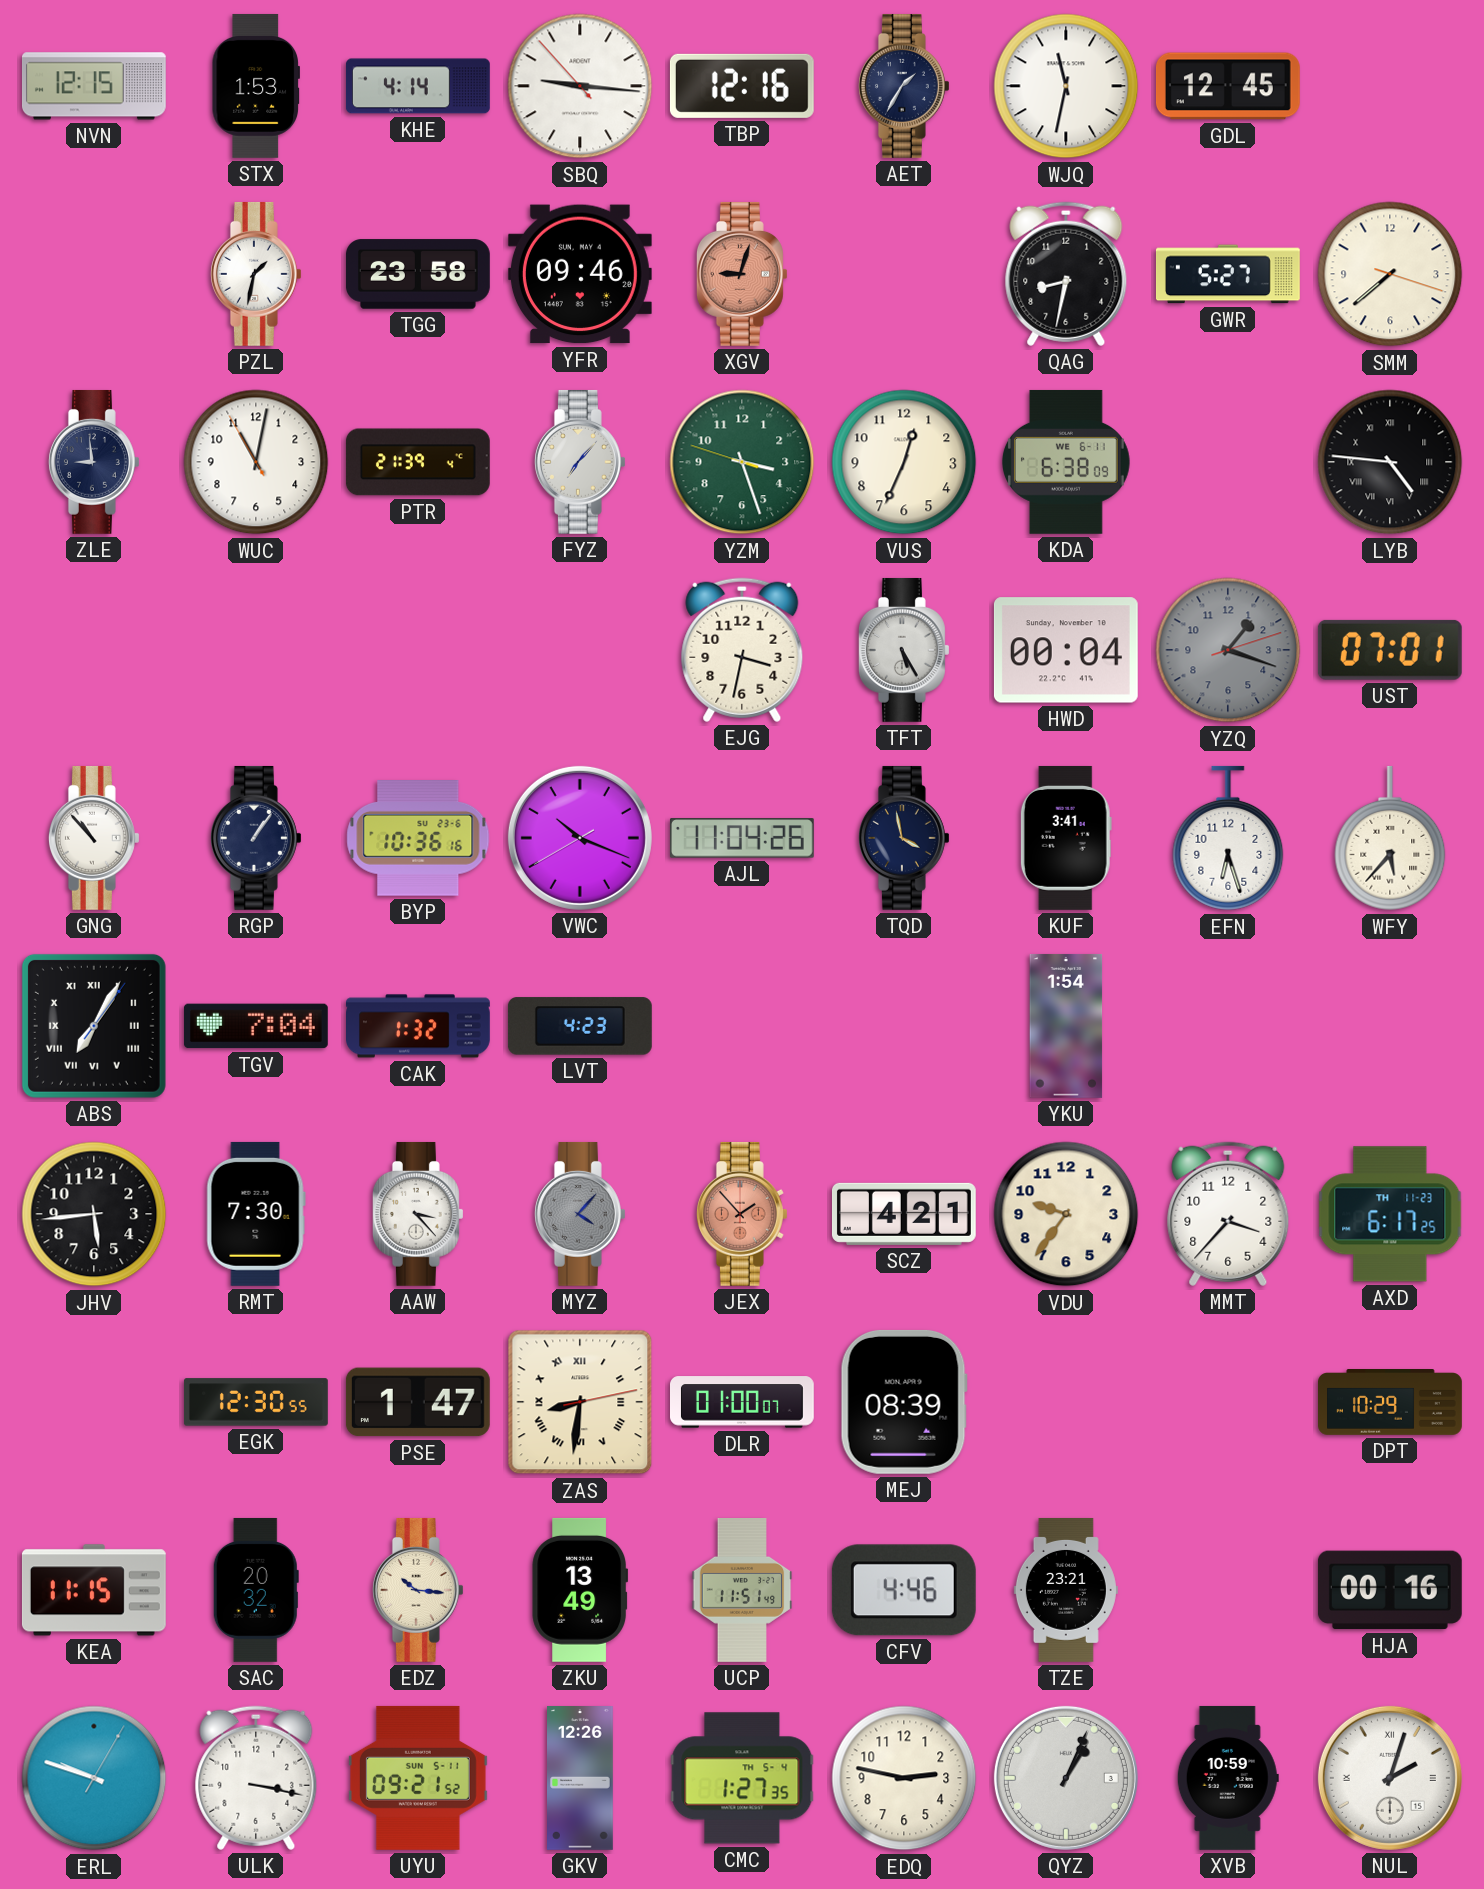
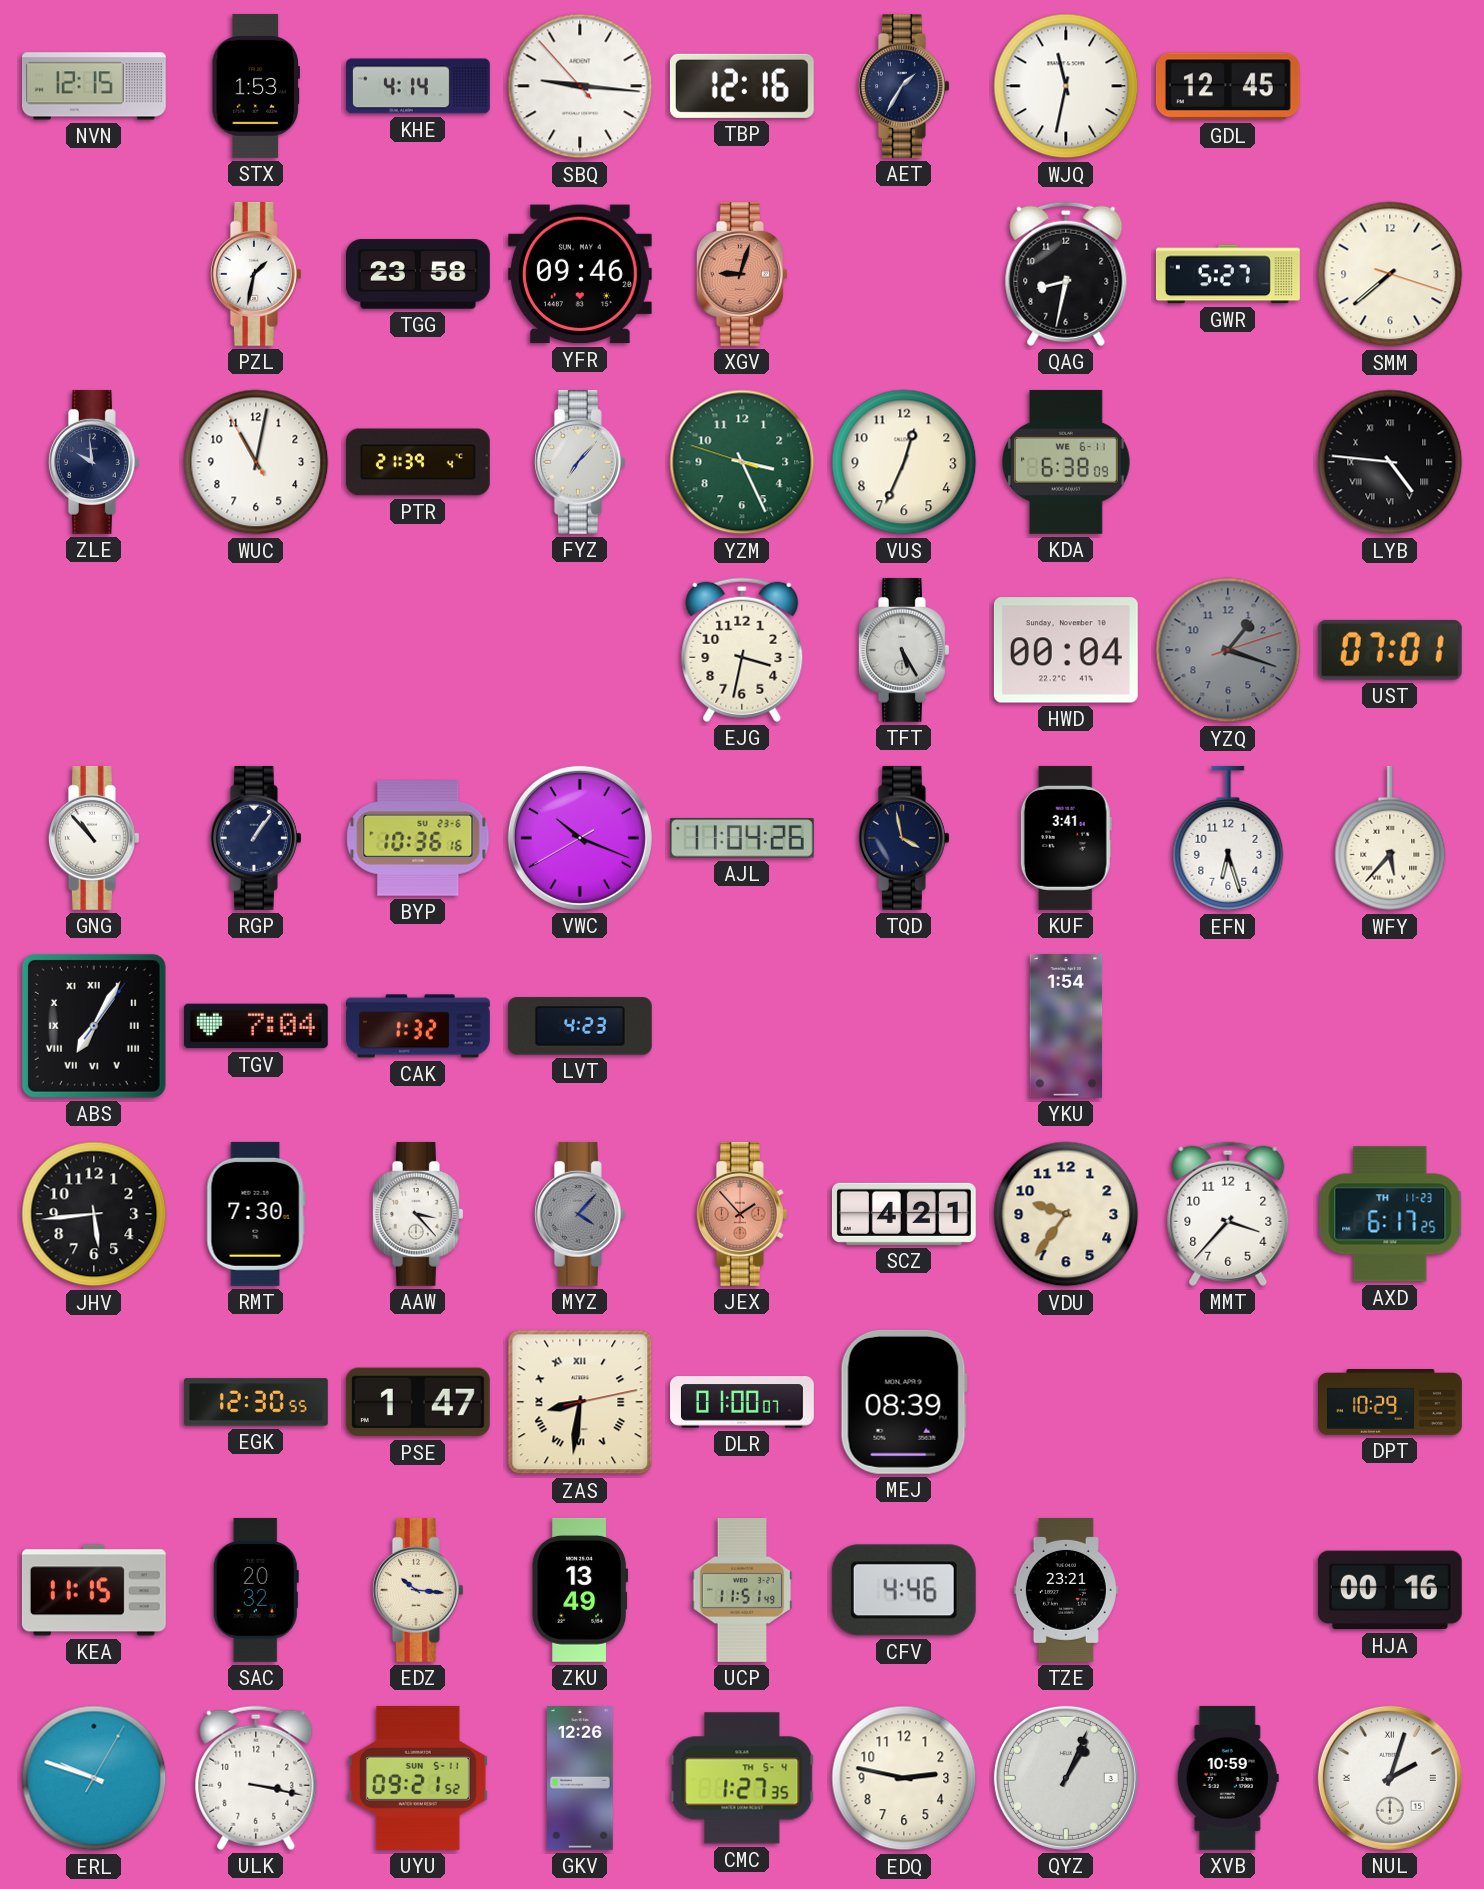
ZLE: 8:59 -> 9:59 (94, 462)
YZM: 3:26 -> 3:25 (742, 462)
